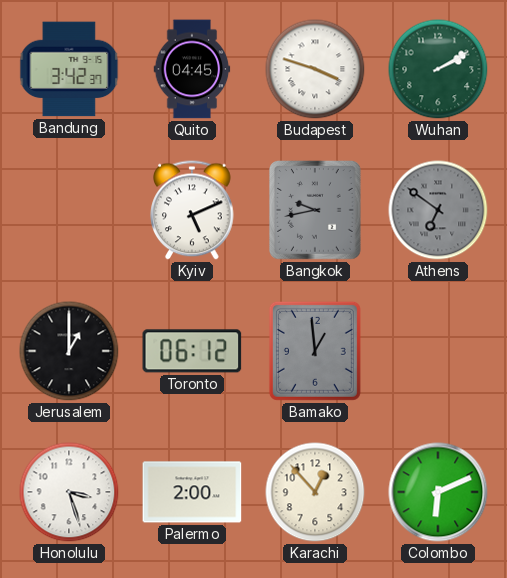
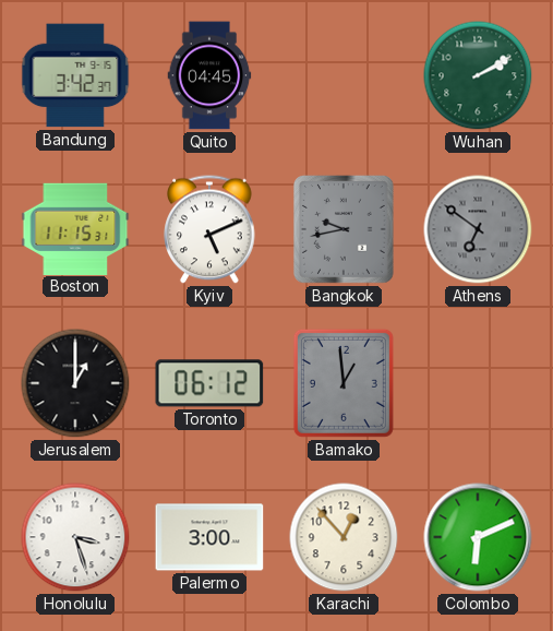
Budapest: 3:48 -> none (315, 69)
Boston: none -> 11:15 (75, 228)
Palermo: 2:00 -> 3:00 (209, 537)
